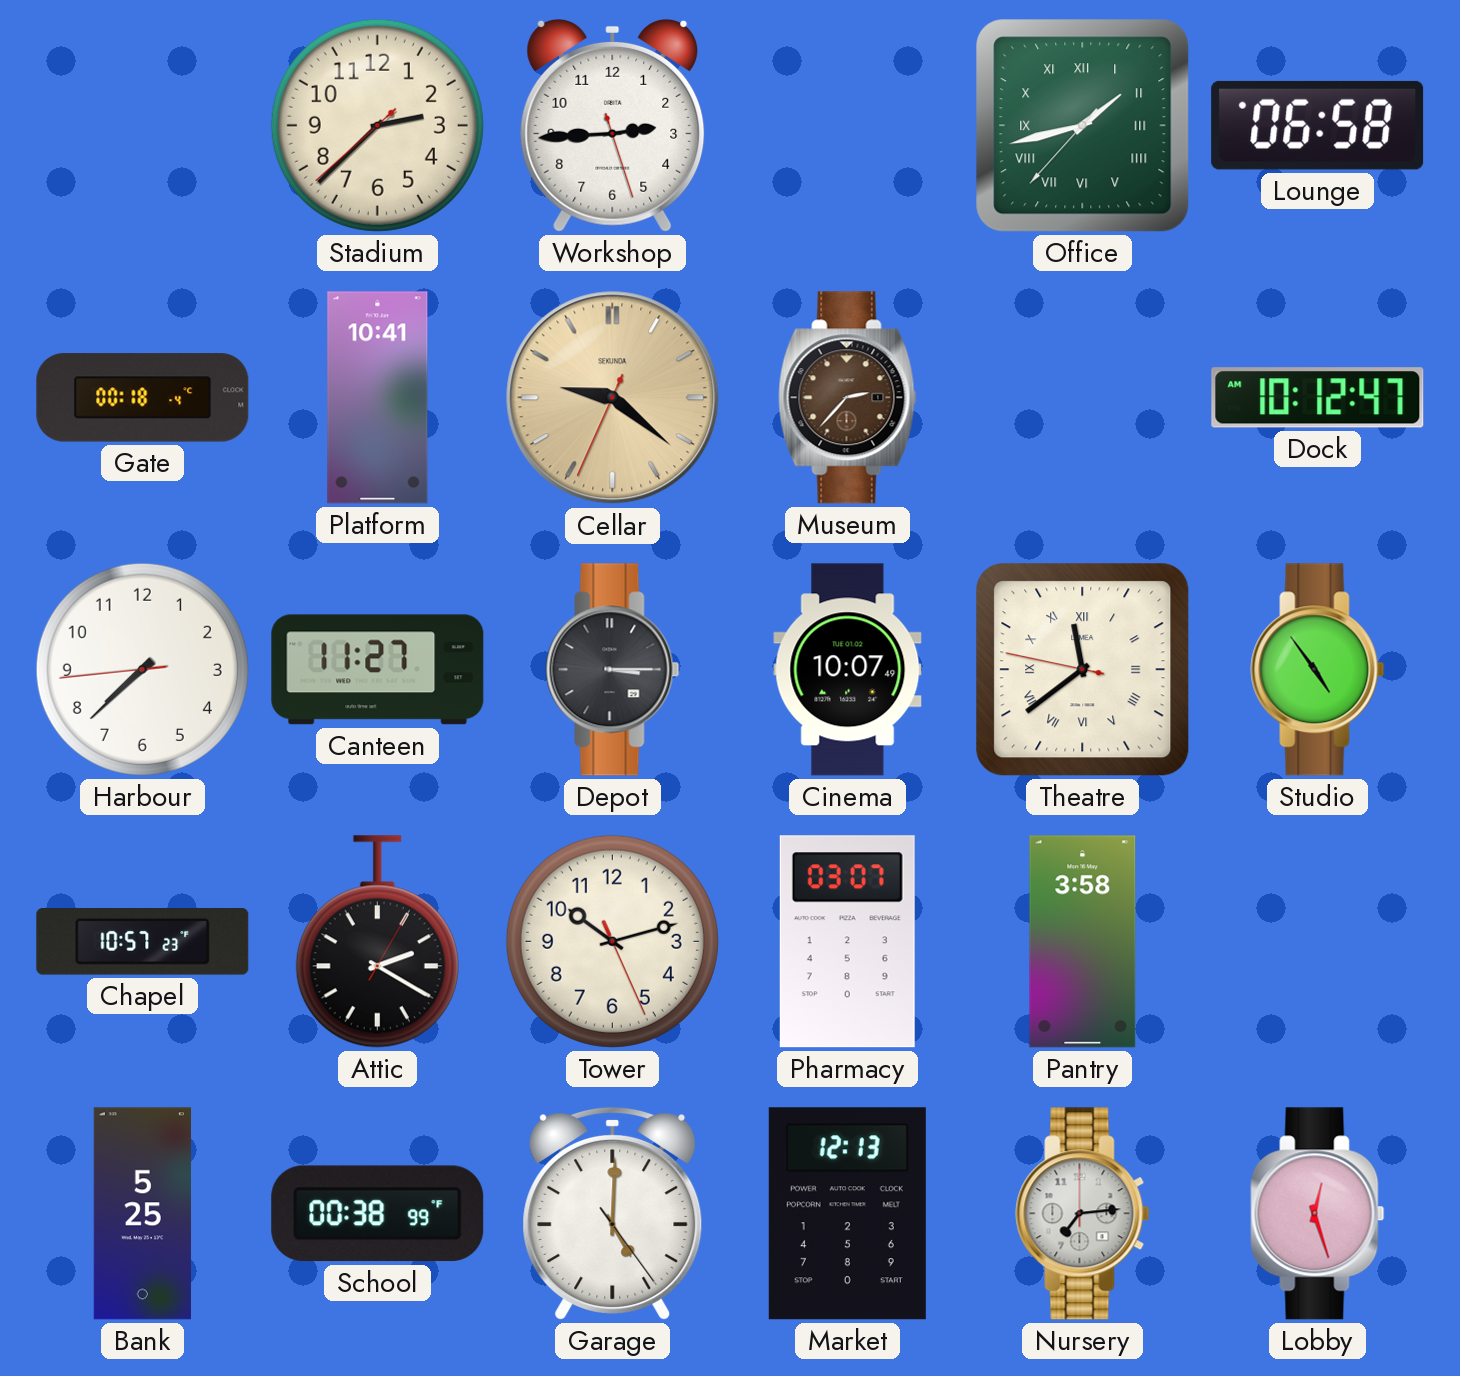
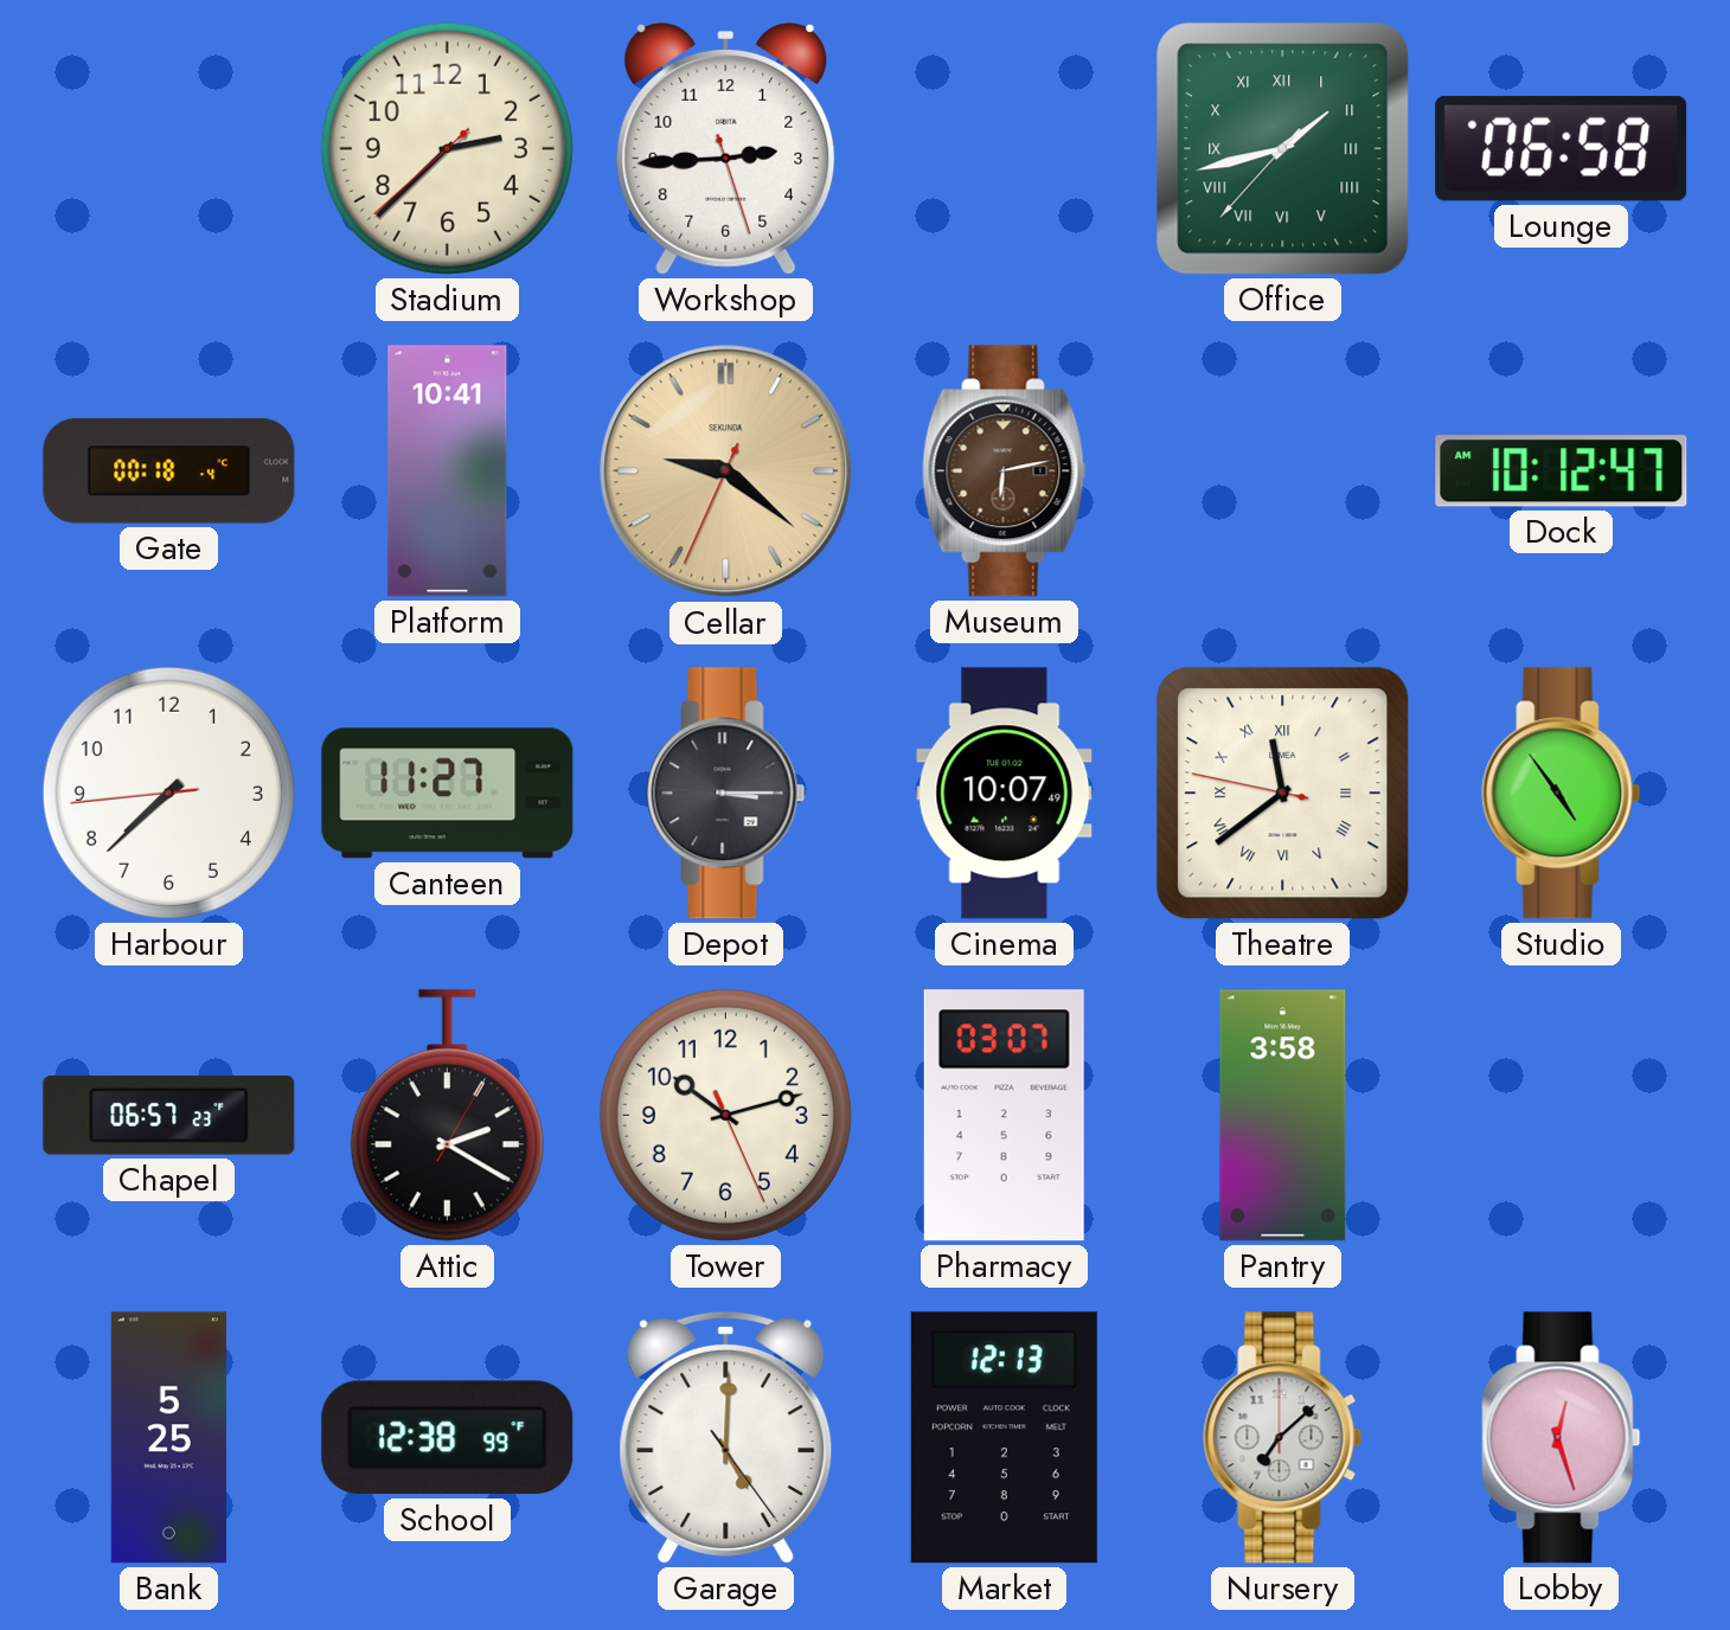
Museum: 2:37 -> 6:13 (1005, 471)
Chapel: 10:57 -> 06:57 (169, 1116)
School: 00:38 -> 12:38 (448, 1438)
Nursery: 7:14 -> 7:08 (1283, 1438)
